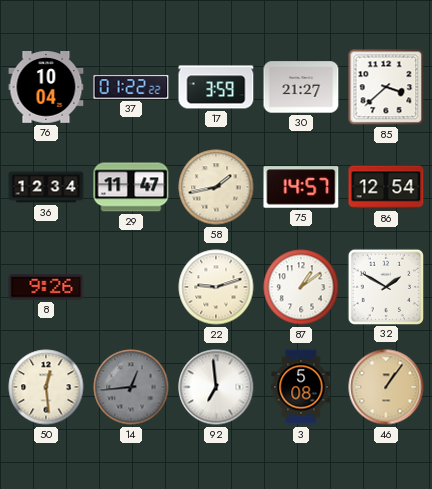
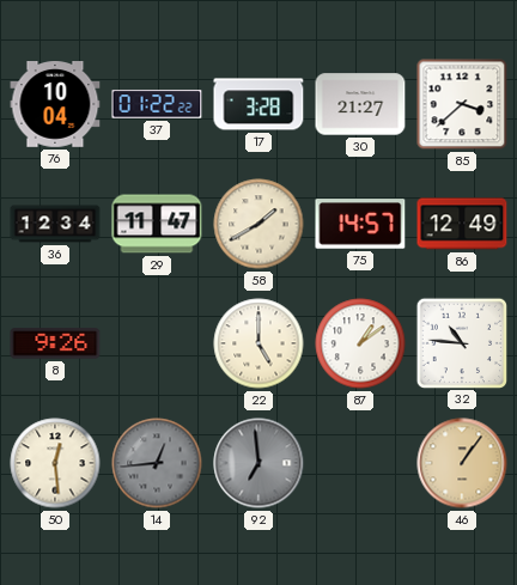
17: 3:59 -> 3:28 (258, 104)
58: 1:43 -> 1:40 (258, 224)
86: 12:54 -> 12:49 (462, 224)
22: 9:12 -> 5:00 (258, 343)
32: 1:50 -> 10:46 (461, 342)
92 dial: white -> grey (258, 463)
3: 5:08 -> none (301, 387)
